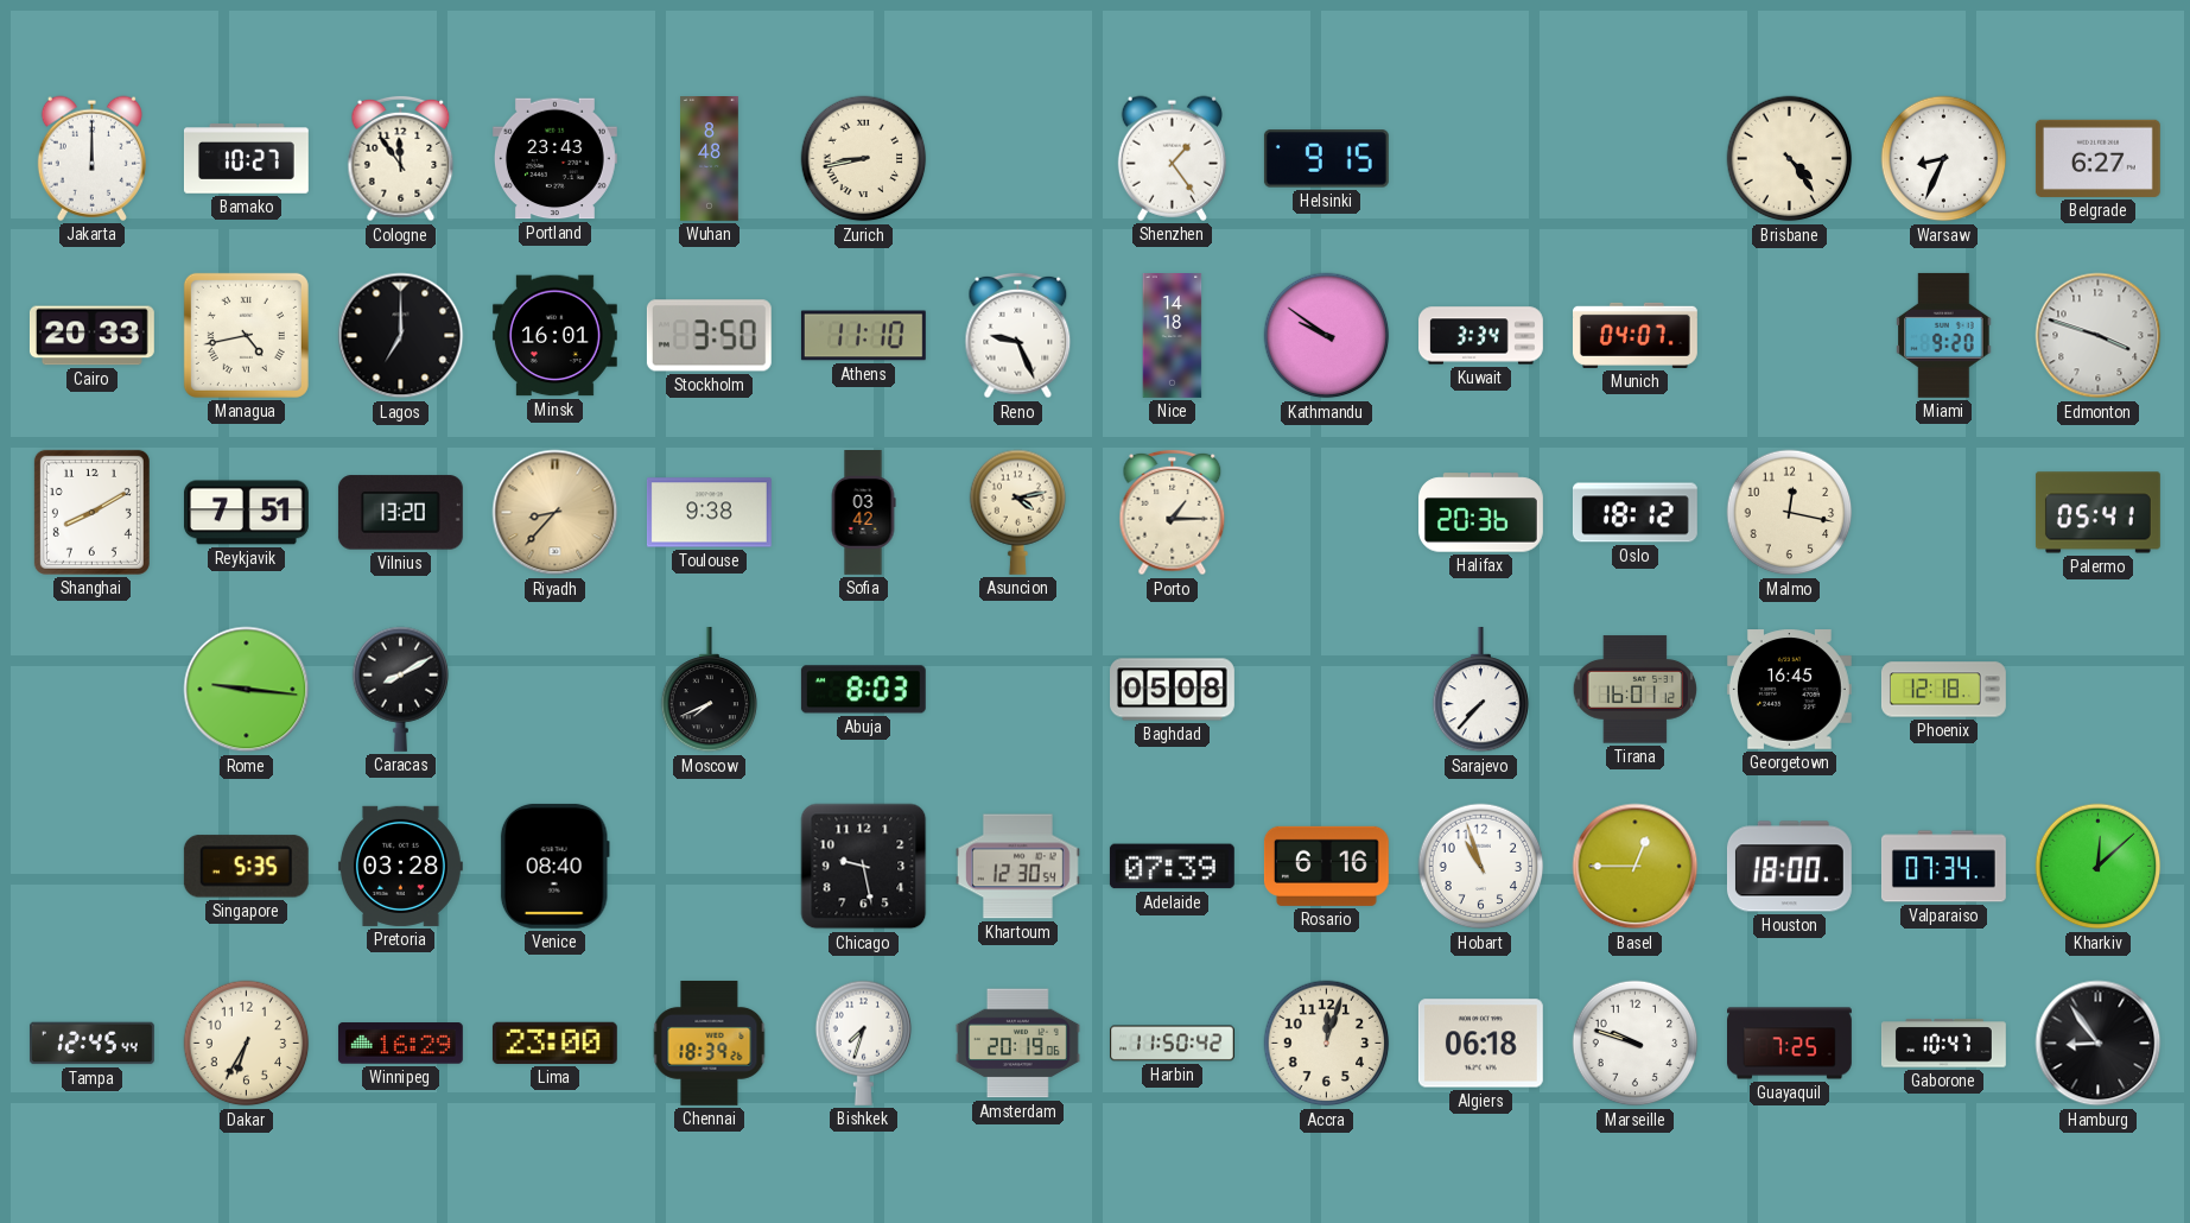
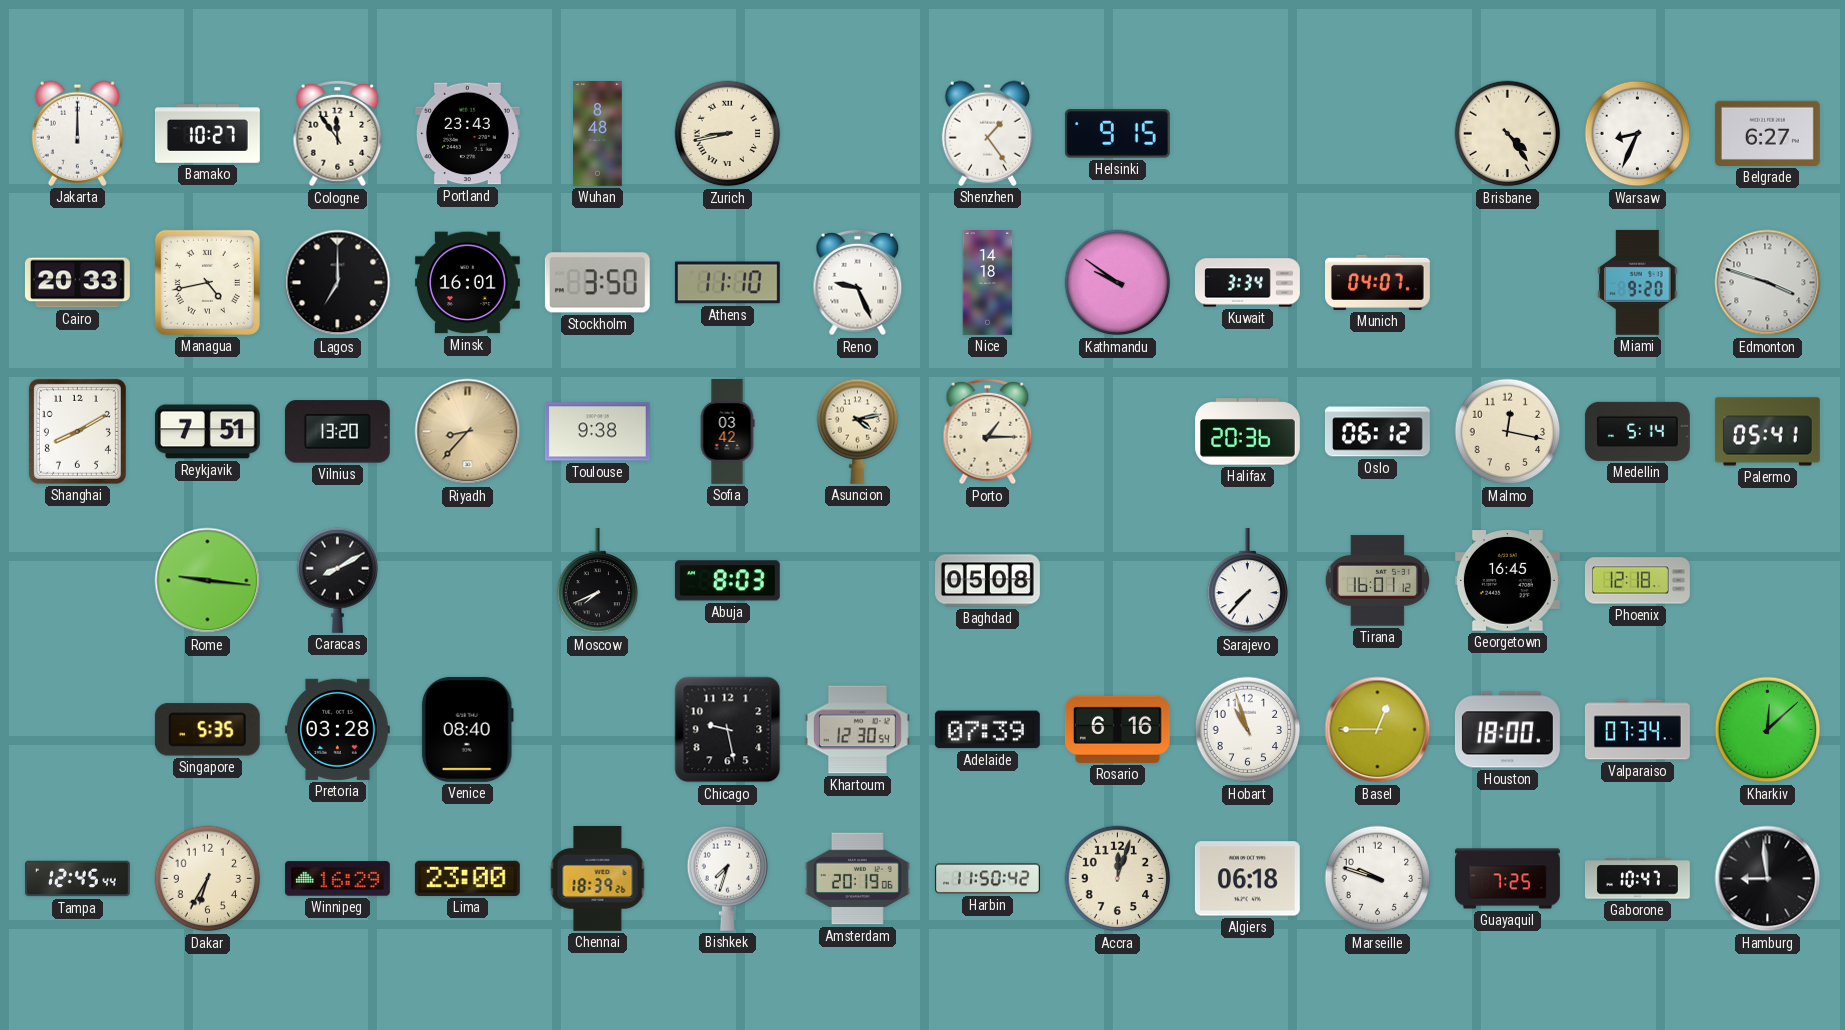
Oslo: 18:12 -> 06:12 (1377, 432)
Medellin: none -> 5:14 (1637, 431)
Hamburg: 8:54 -> 8:59 (1768, 879)
